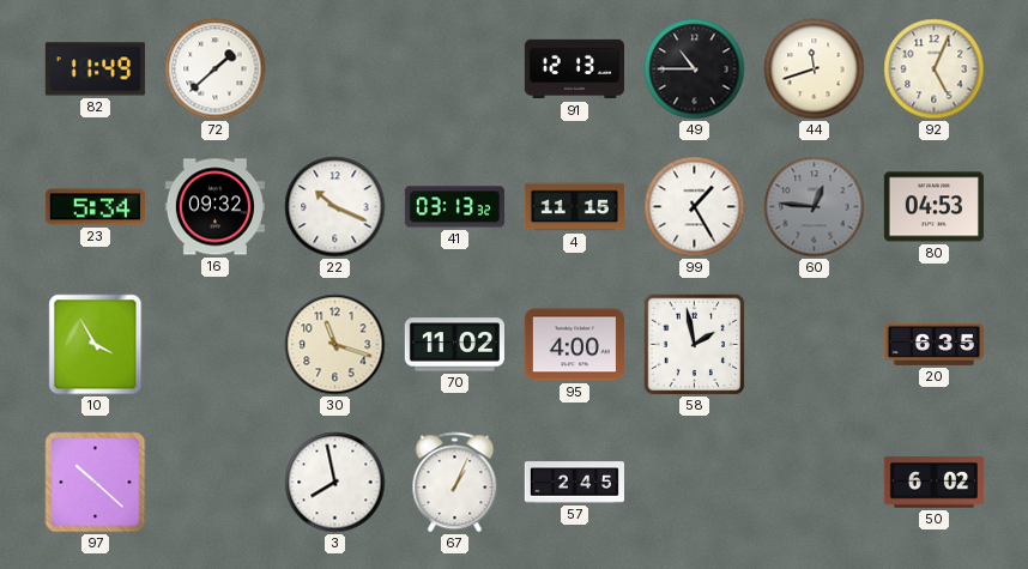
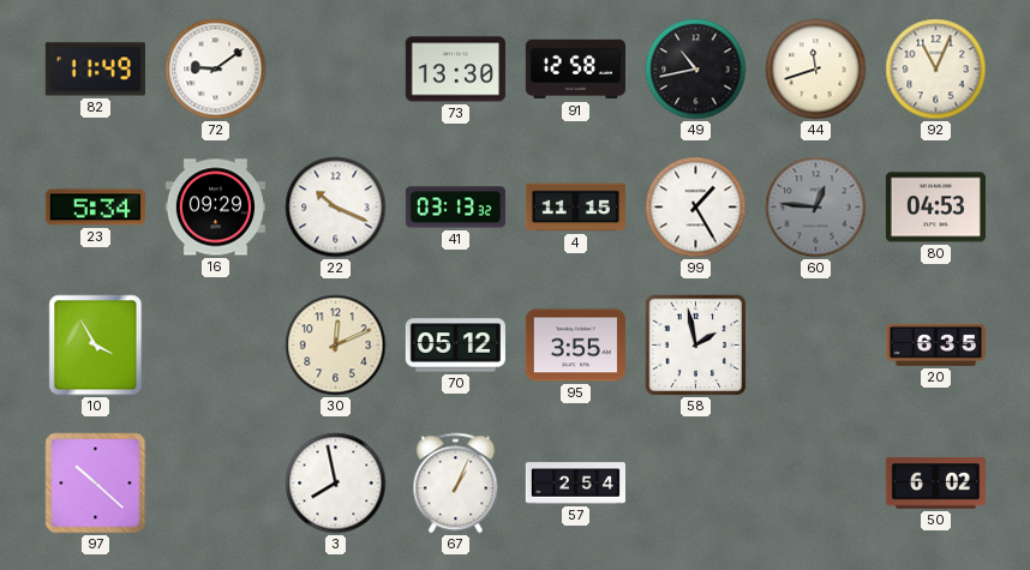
72: 1:38 -> 9:09 (216, 70)
73: none -> 13:30 (455, 70)
91: 12:13 -> 12:58 (575, 70)
49: 10:45 -> 10:43 (696, 70)
92: 5:04 -> 11:04 (936, 70)
16: 09:32 -> 09:29 (215, 208)
30: 11:18 -> 12:11 (336, 346)
70: 11:02 -> 05:12 (455, 346)
95: 4:00 -> 3:55 (575, 346)
57: 2:45 -> 2:54 (575, 484)
